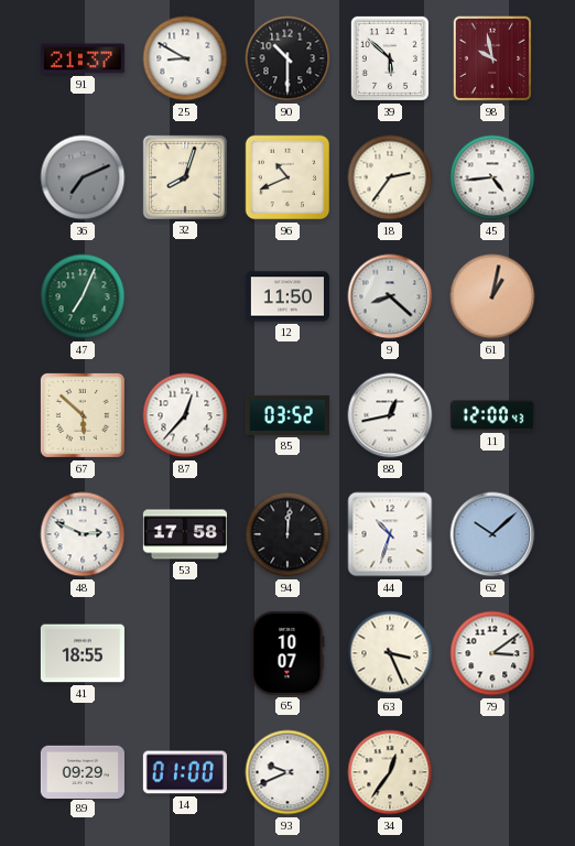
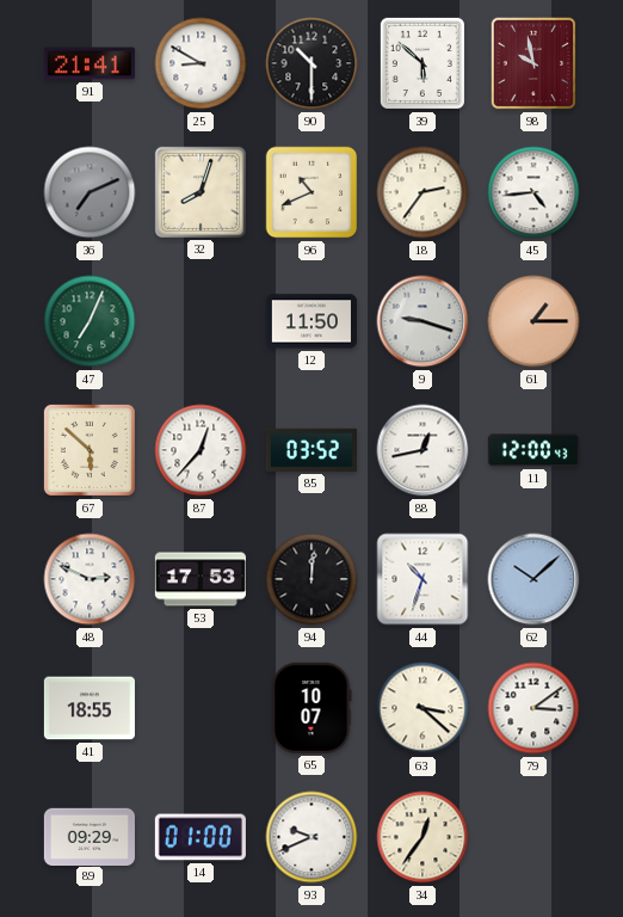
91: 21:37 -> 21:41 (90, 63)
9: 8:22 -> 9:18 (422, 321)
61: 1:02 -> 1:15 (533, 321)
53: 17:58 -> 17:53 (201, 579)
63: 3:26 -> 3:22 (422, 708)
